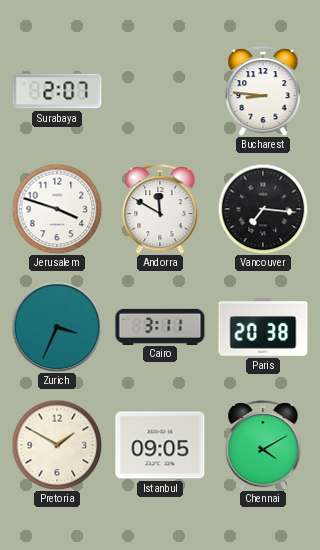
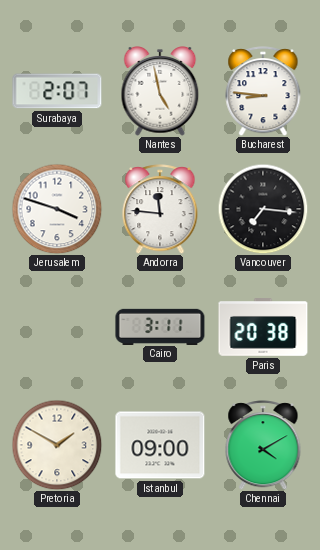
Nantes: none -> 4:58 (160, 91)
Andorra: 11:50 -> 11:46 (160, 209)
Zurich: 3:34 -> none (57, 327)
Istanbul: 09:05 -> 09:00 (160, 445)
